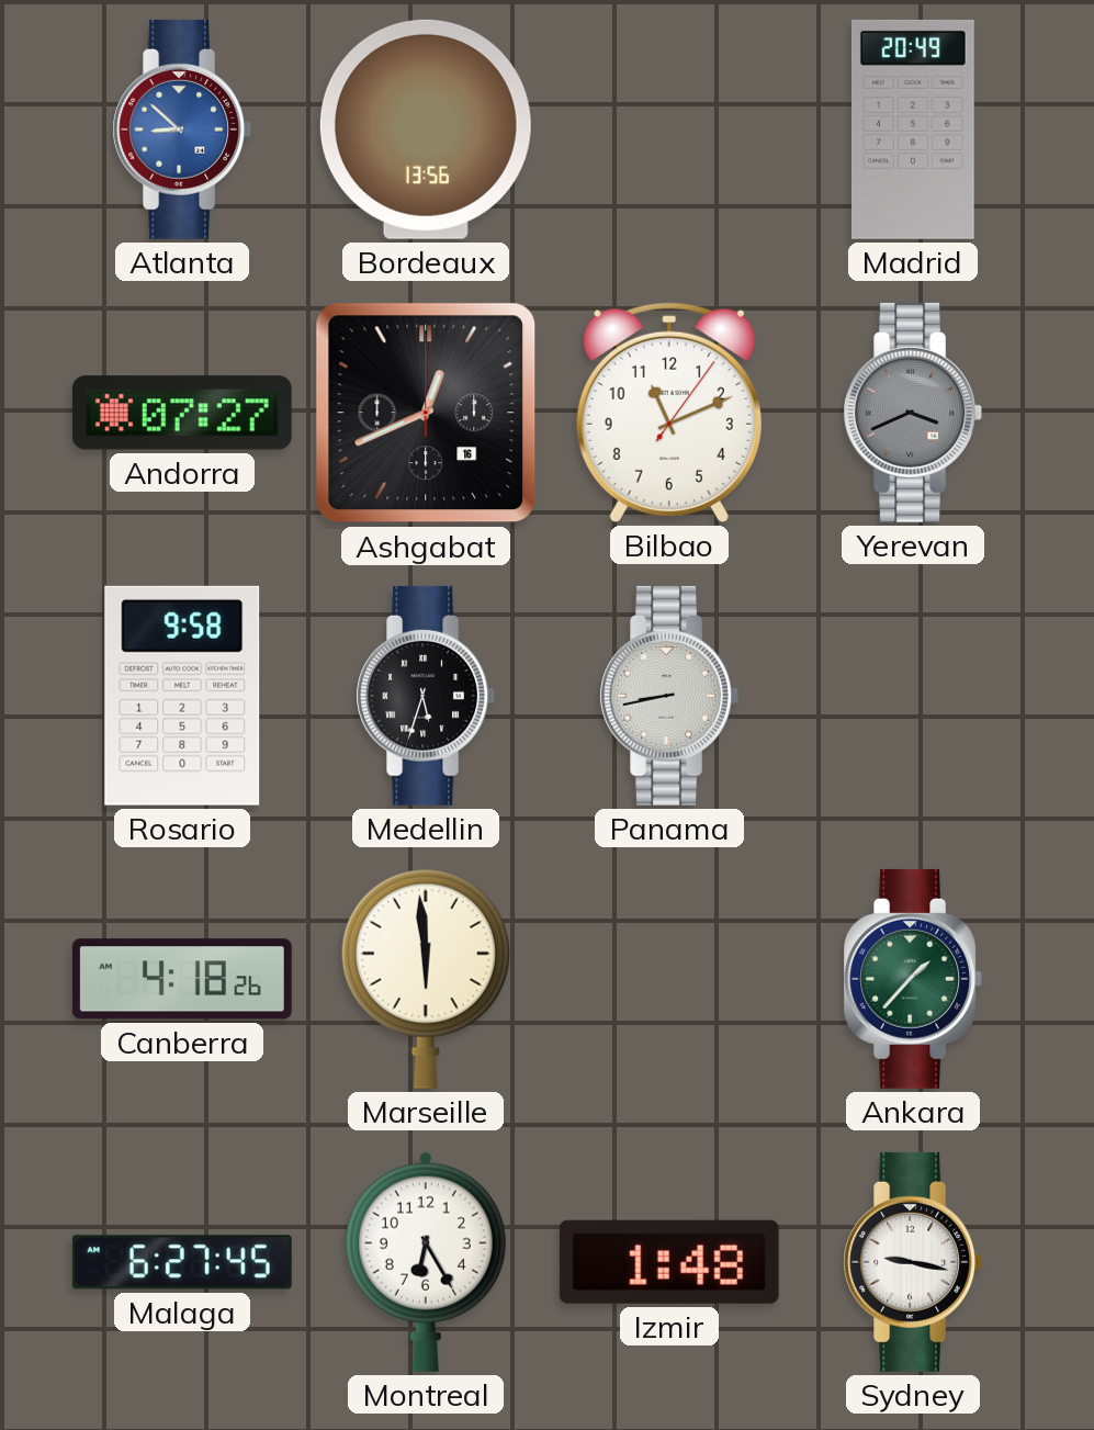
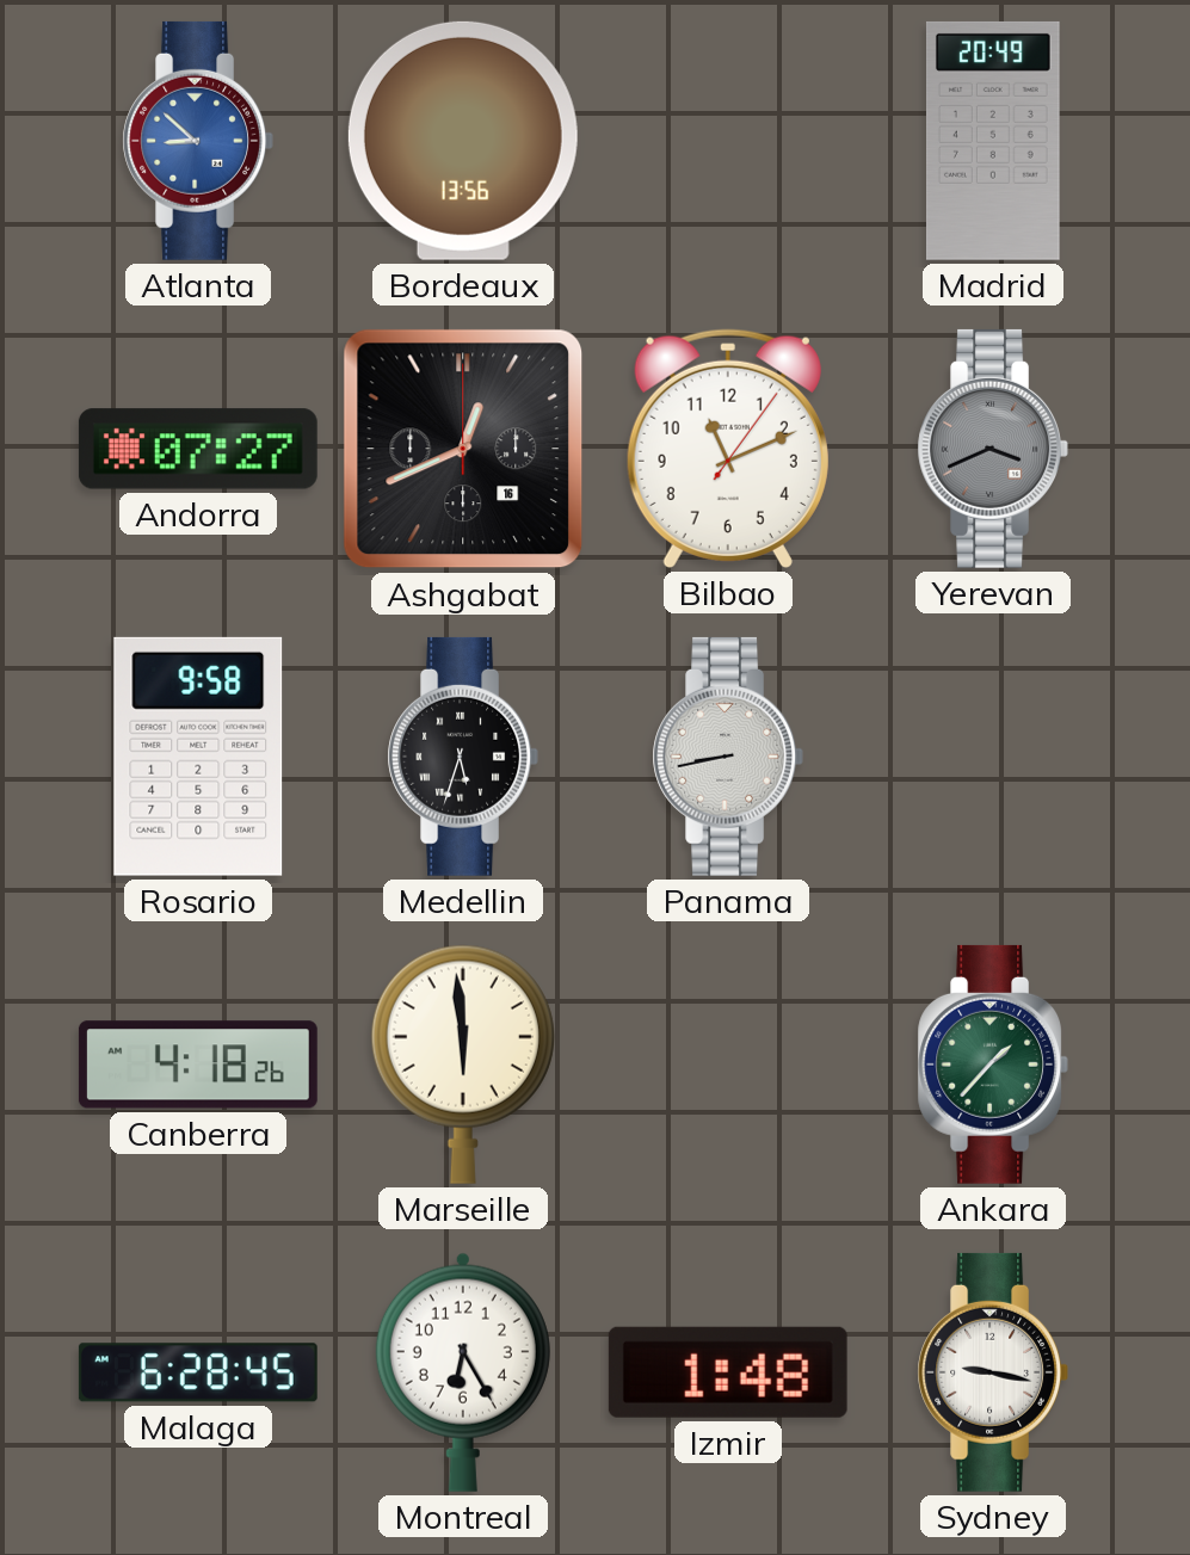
Malaga: 6:27 -> 6:28 (198, 1372)
